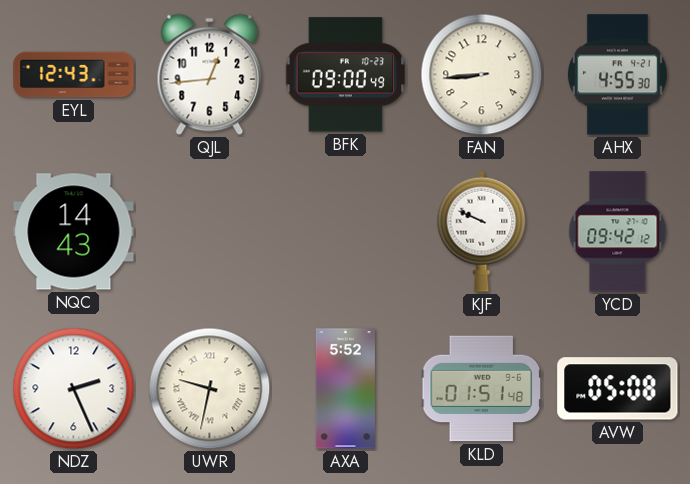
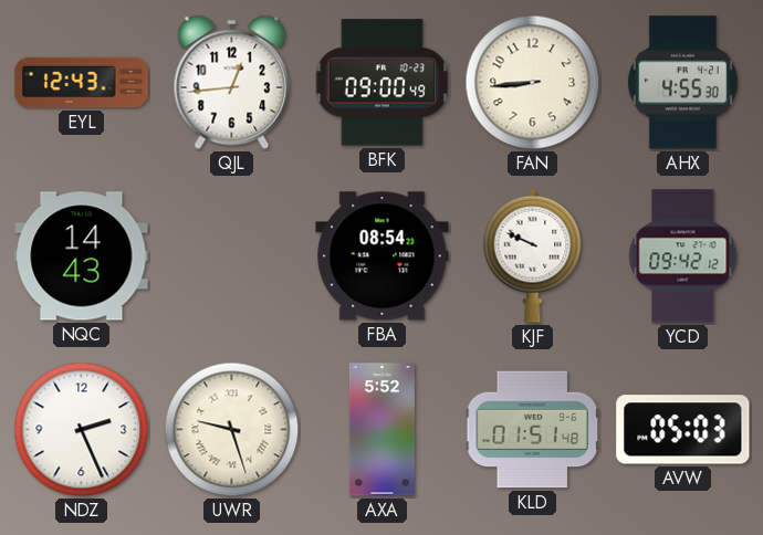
FBA: none -> 08:54 (383, 256)
UWR: 9:32 -> 9:27 (232, 430)
AVW: 05:08 -> 05:03 (683, 430)
